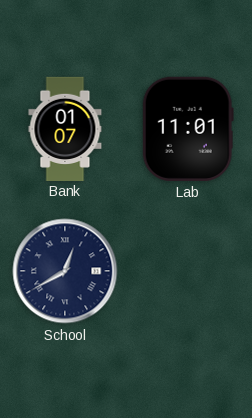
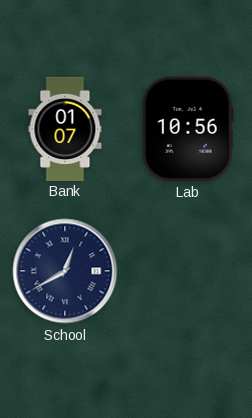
Lab: 11:01 -> 10:56 (188, 129)
